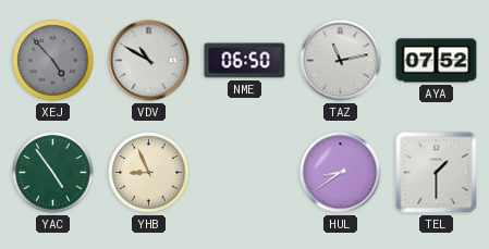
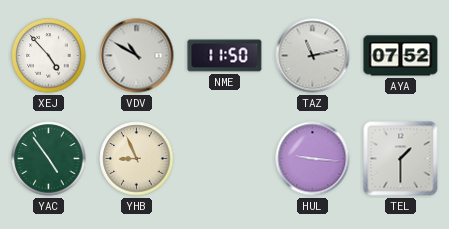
XEJ dial: grey -> white (49, 56)
NME: 06:50 -> 11:50 (225, 56)
HUL: 8:39 -> 9:16 (313, 159)
